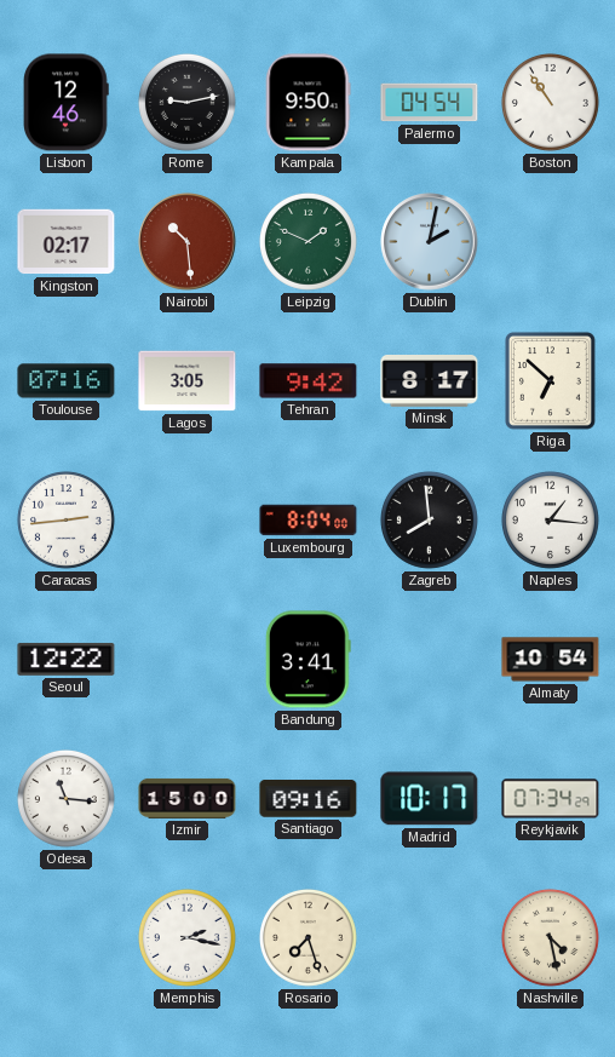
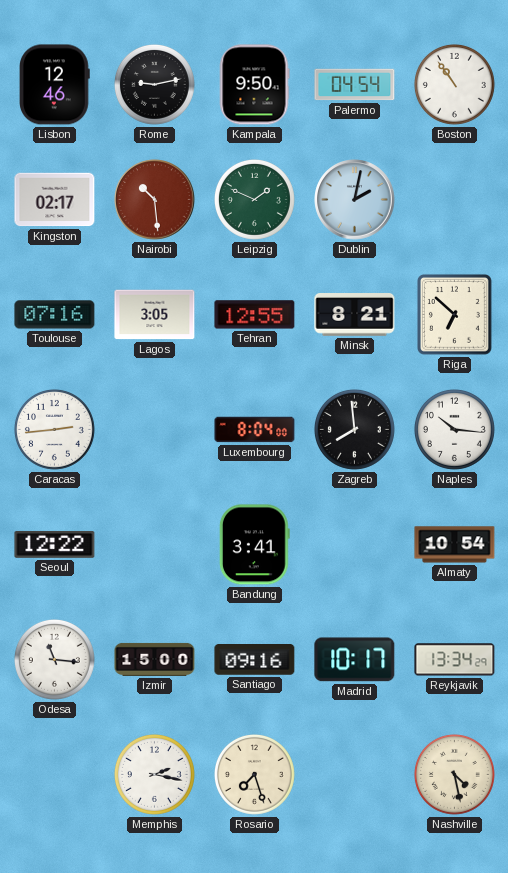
Tehran: 9:42 -> 12:55 (255, 315)
Minsk: 8:17 -> 8:21 (355, 315)
Naples: 1:16 -> 10:16 (454, 429)
Reykjavik: 07:34 -> 13:34 (455, 660)
